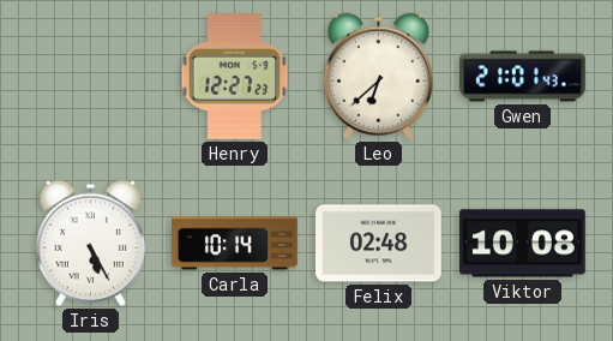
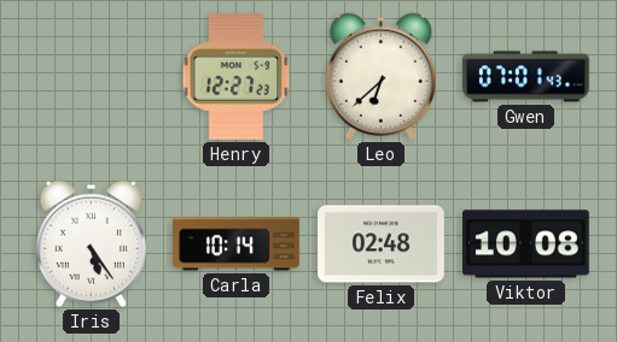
Gwen: 21:01 -> 07:01 (526, 77)
Iris: 5:25 -> 5:24 (91, 243)
